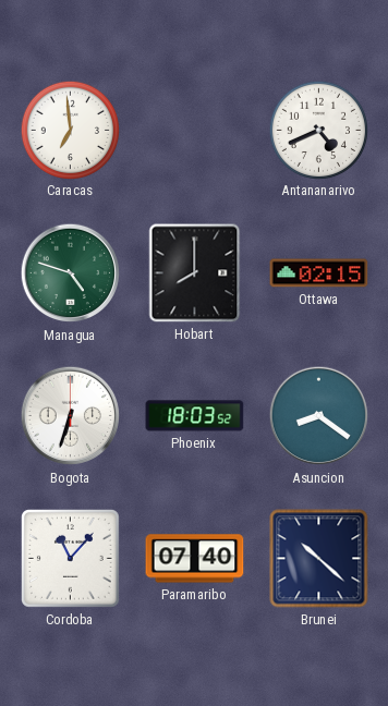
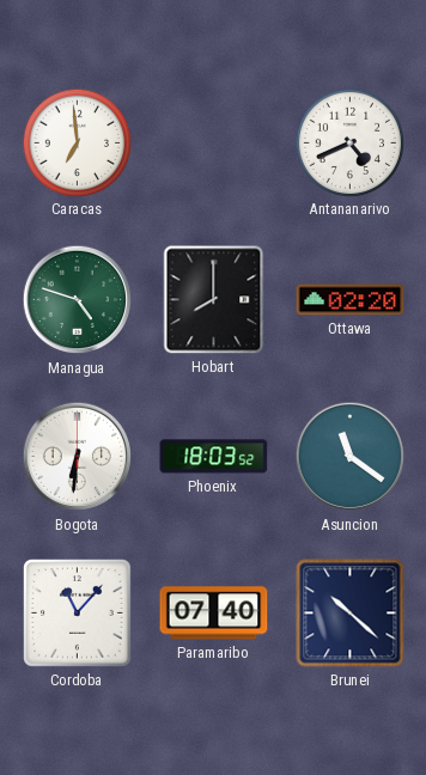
Ottawa: 02:15 -> 02:20 (351, 300)
Bogota: 6:33 -> 6:31 (78, 457)
Asuncion: 8:21 -> 11:21 (351, 457)
